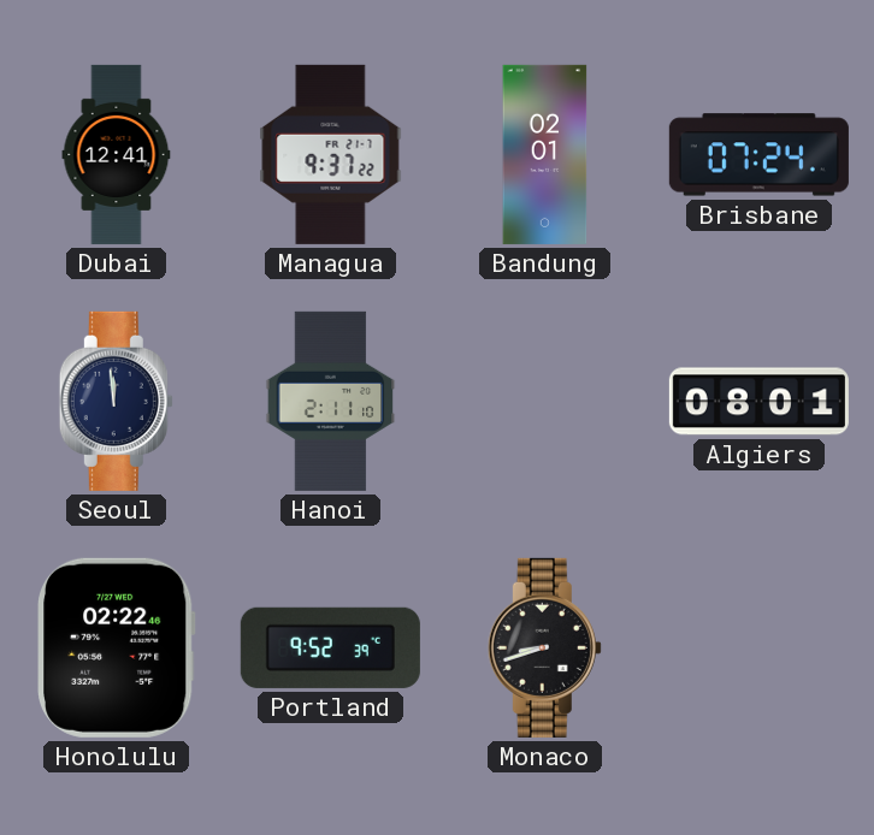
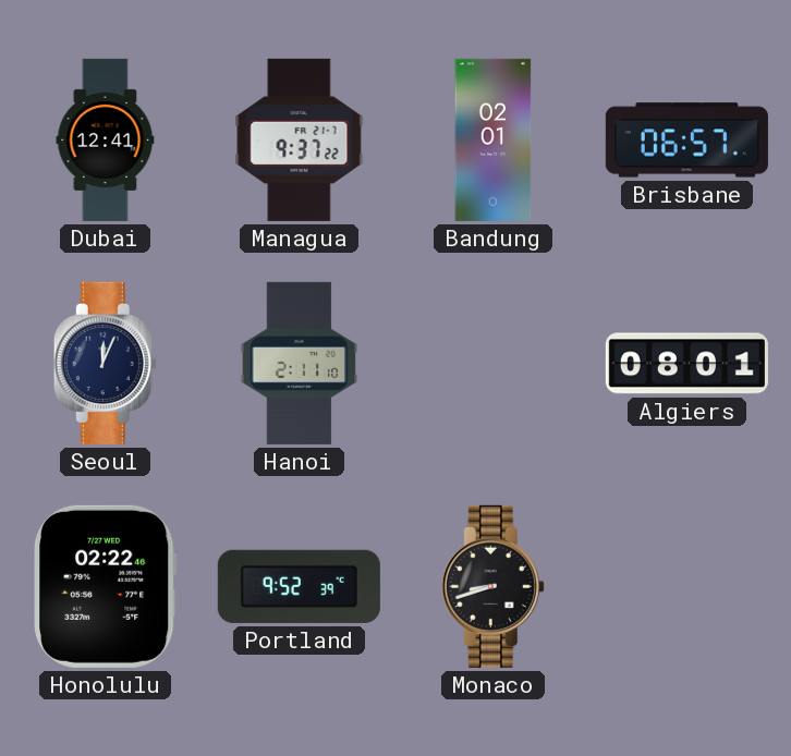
Brisbane: 07:24 -> 06:57 (686, 141)
Seoul: 11:59 -> 12:04 (105, 363)
